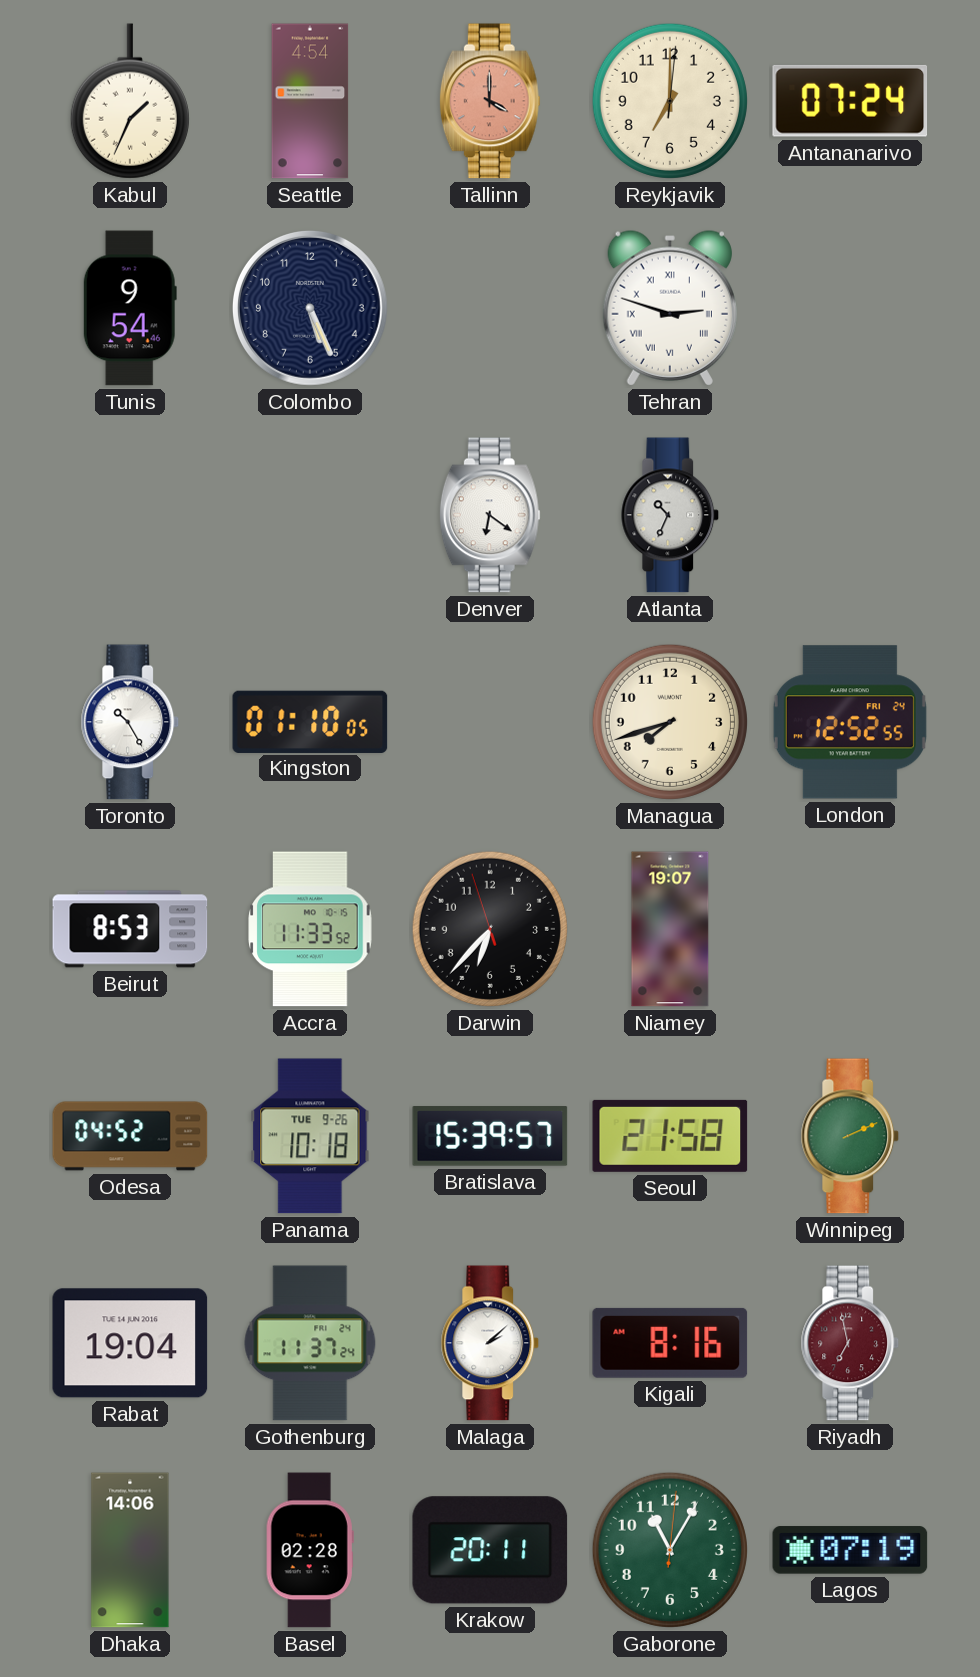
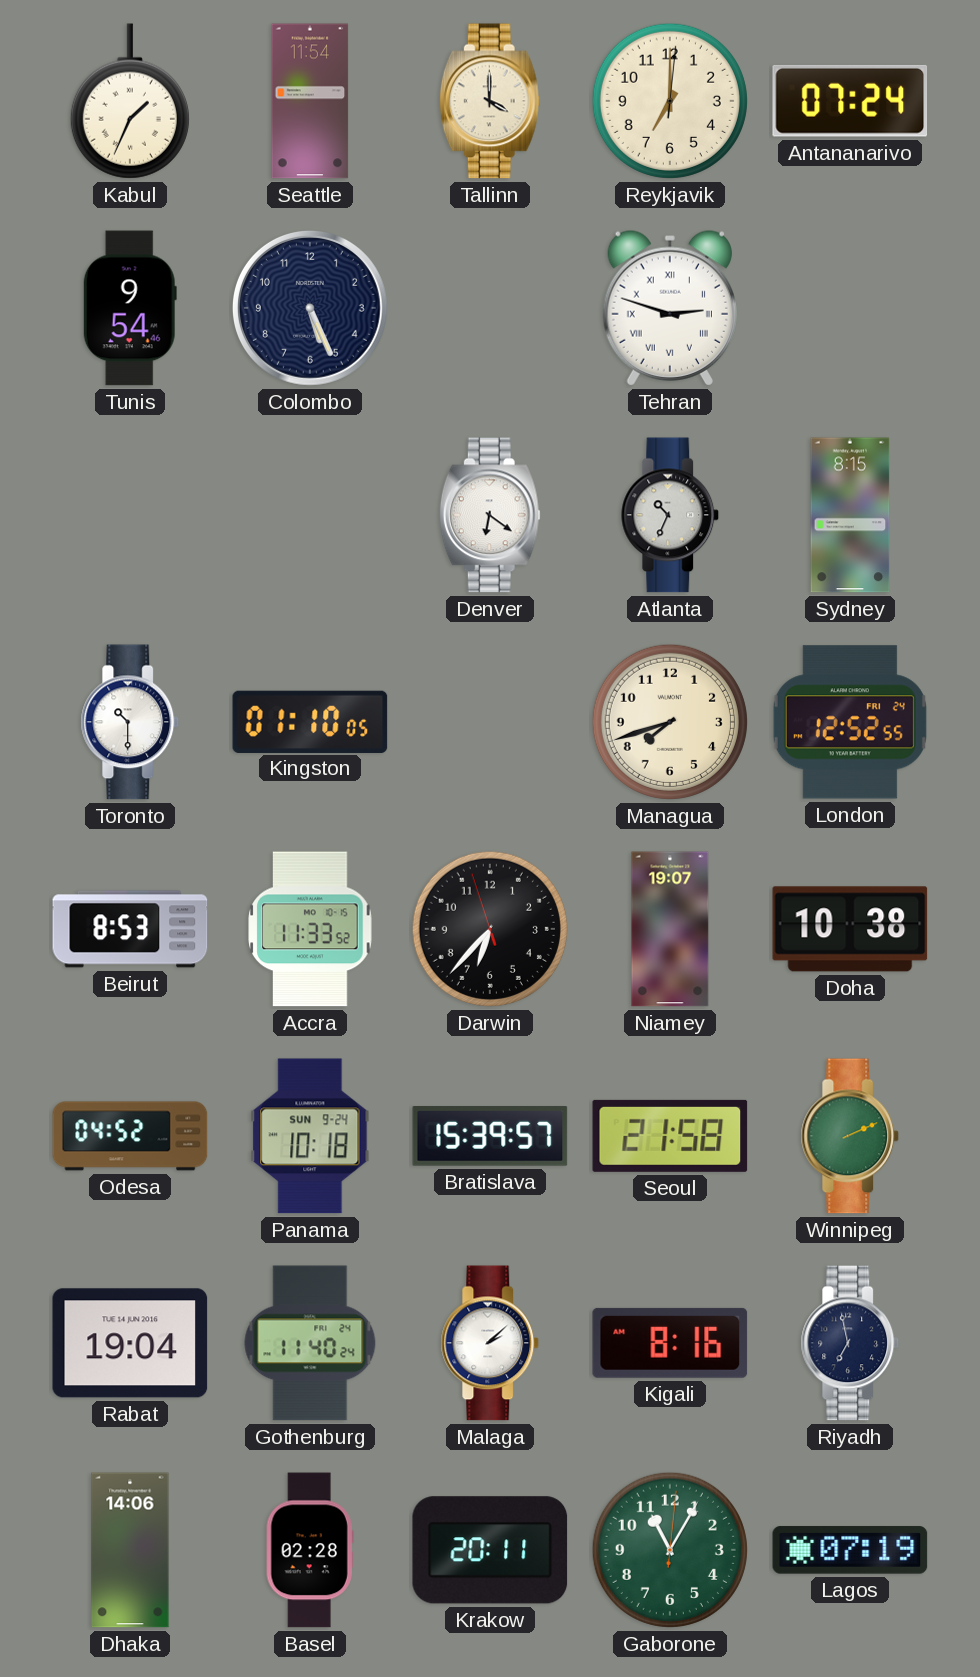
Seattle: 4:54 -> 11:54 (310, 101)
Tallinn dial: salmon -> cream (490, 101)
Sydney: none -> 8:15 (850, 515)
Toronto: 10:25 -> 10:30 (130, 722)
Doha: none -> 10:38 (850, 929)
Panama date: TUE 9-26 -> SUN 9-24 (310, 1136)
Gothenburg: 11:37 -> 11:40 (310, 1343)
Riyadh dial: burgundy -> navy (850, 1343)
